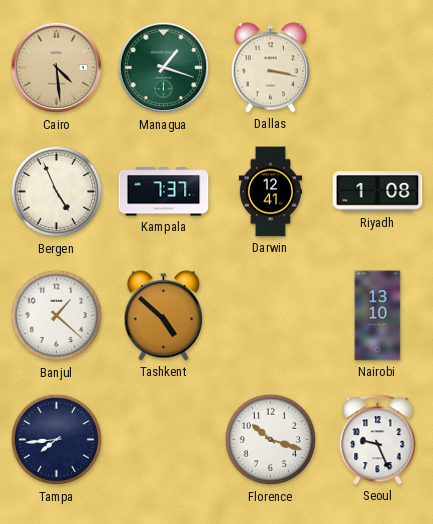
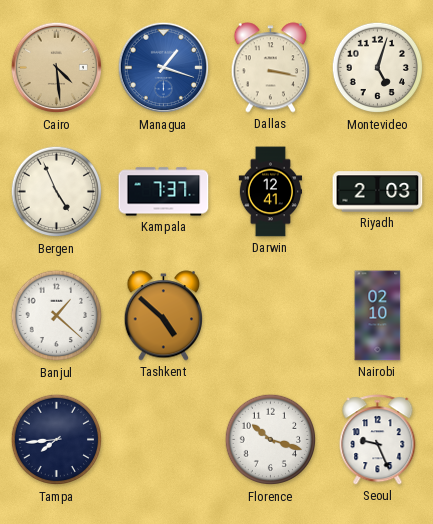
Managua dial: green -> blue (164, 68)
Montevideo: none -> 5:03 (378, 68)
Riyadh: 1:08 -> 2:03 (378, 192)
Nairobi: 13:10 -> 02:10 (378, 316)
